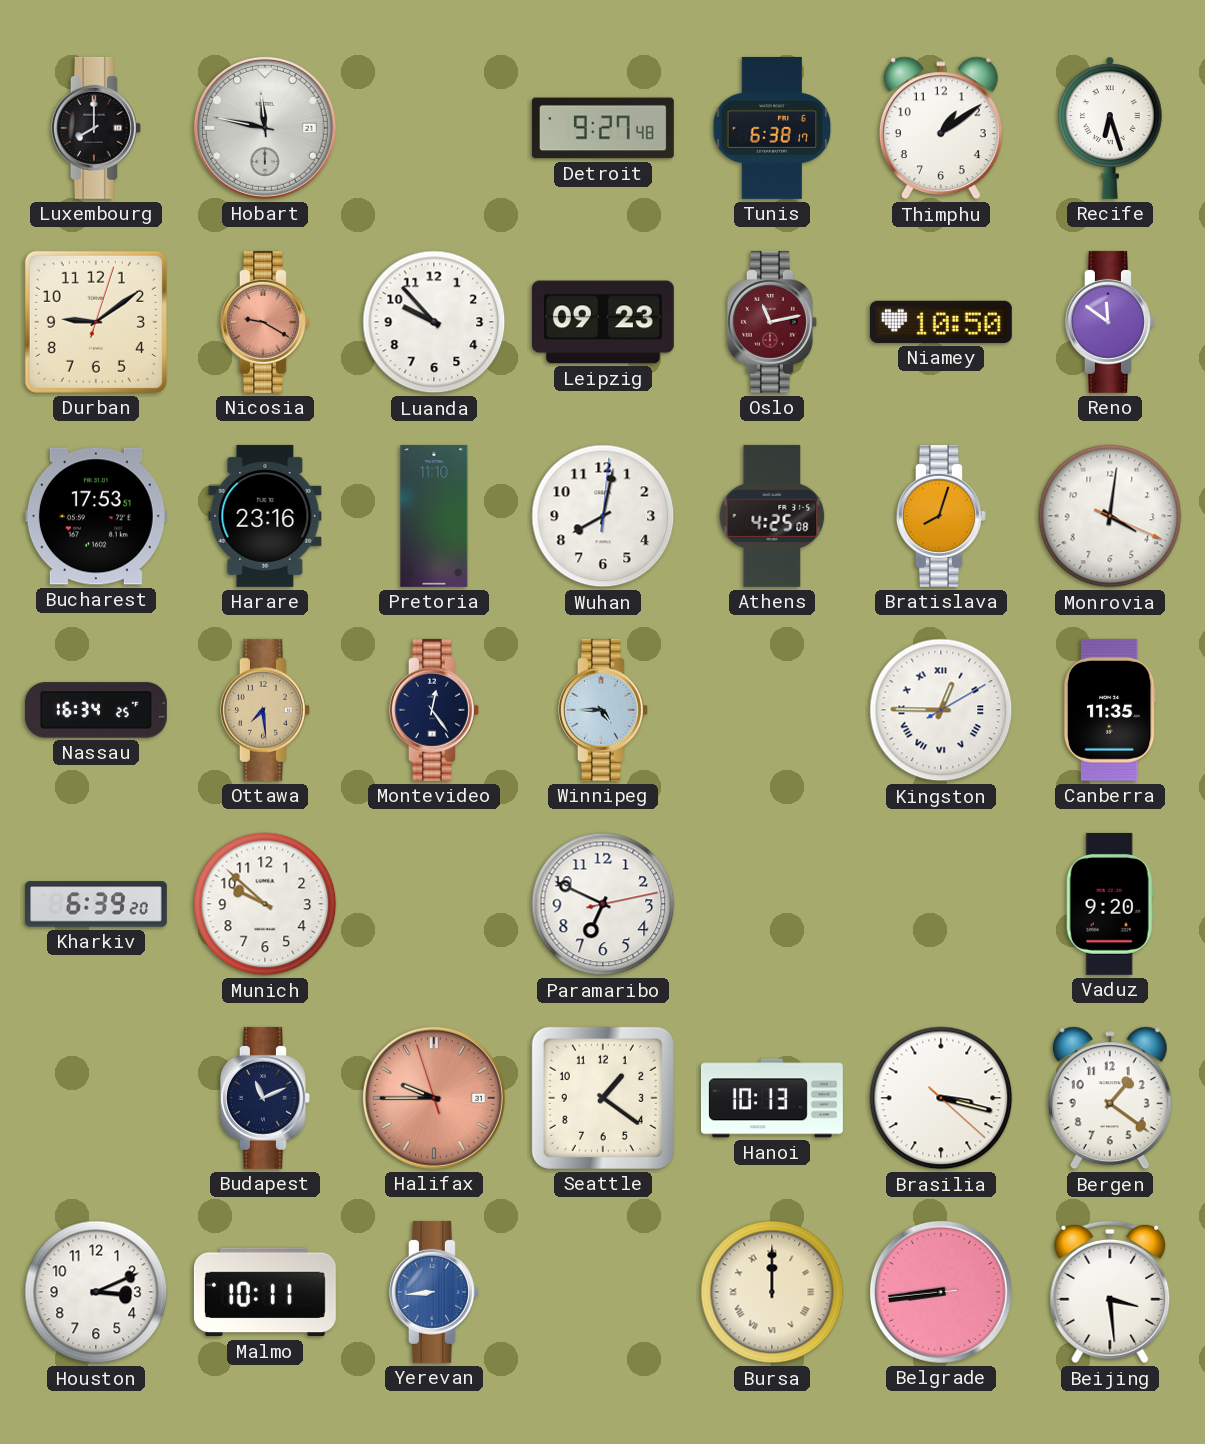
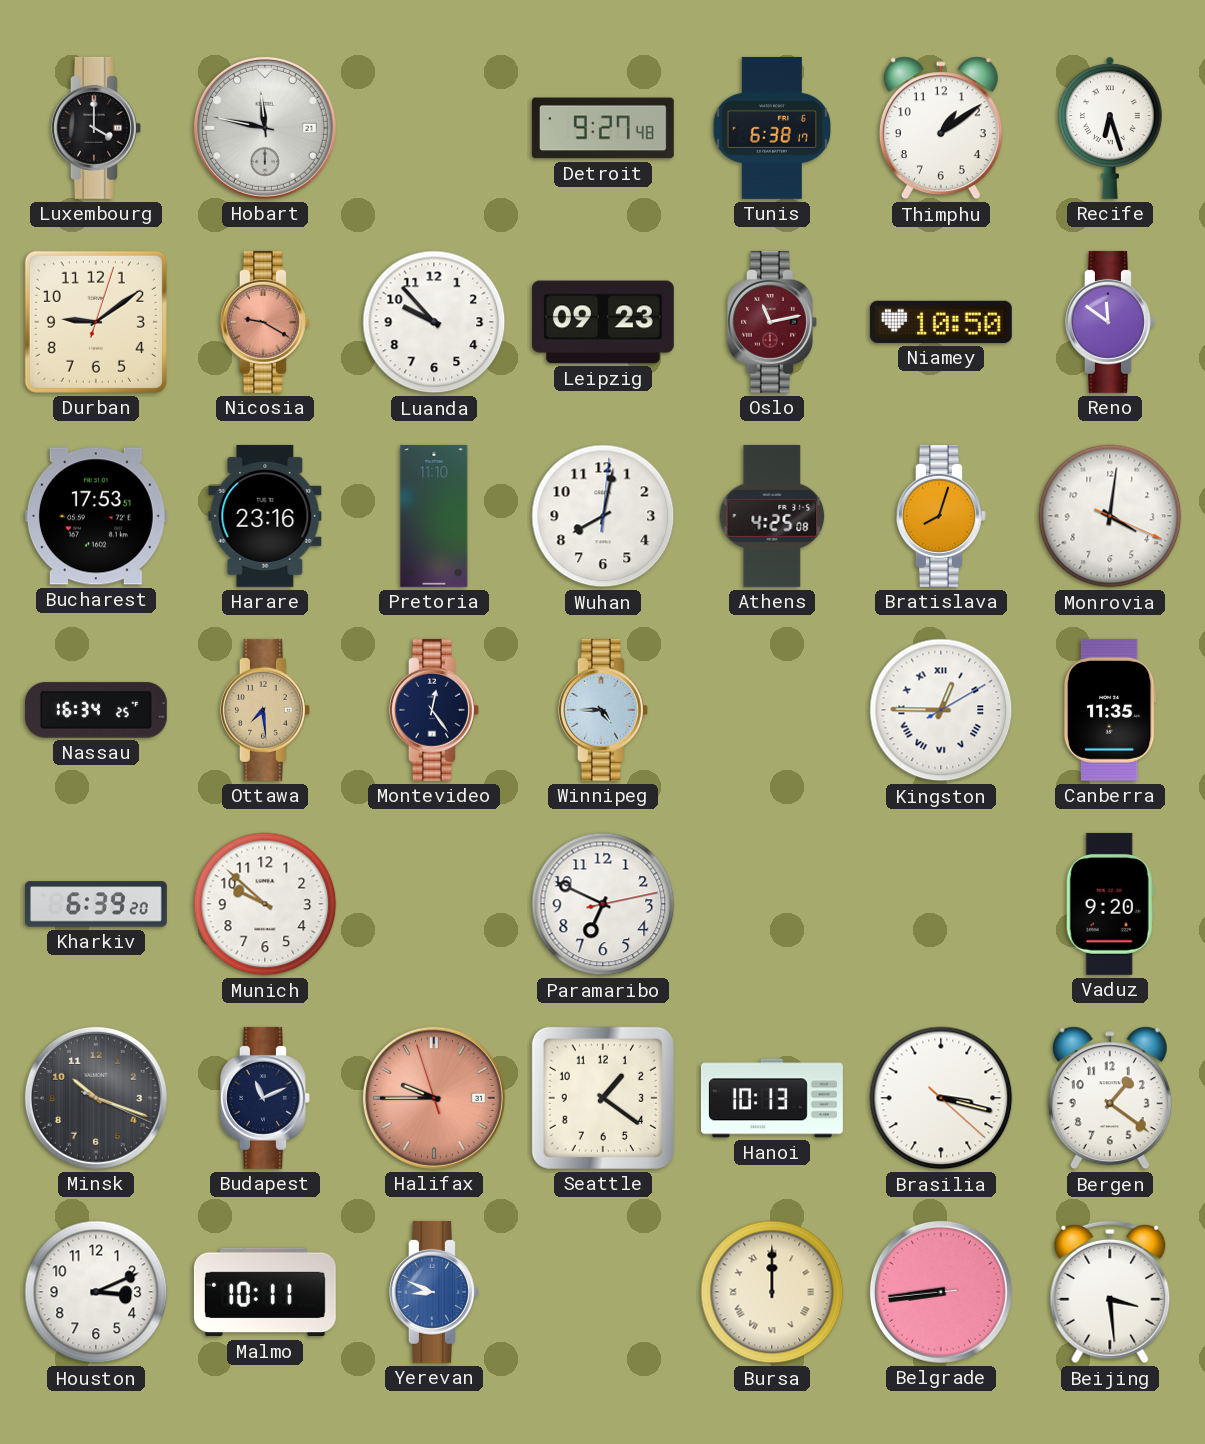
Luxembourg: 8:00 -> 4:00 (96, 128)
Minsk: none -> 10:18 (96, 1098)
Yerevan: 8:44 -> 8:49 (434, 1292)
